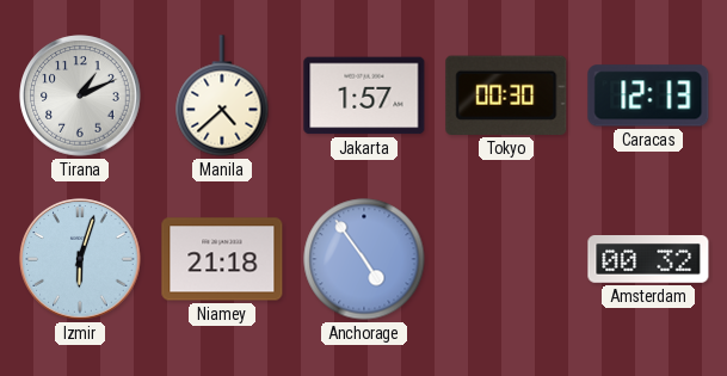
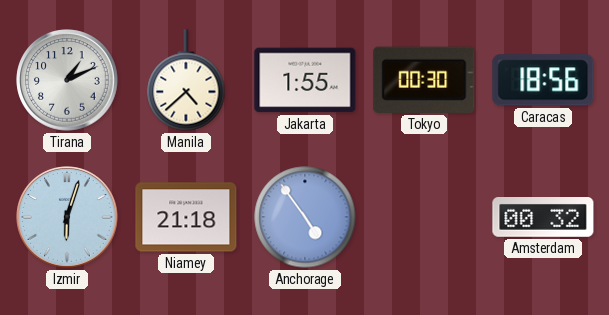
Jakarta: 1:57 -> 1:55 (305, 80)
Caracas: 12:13 -> 18:56 (543, 80)
